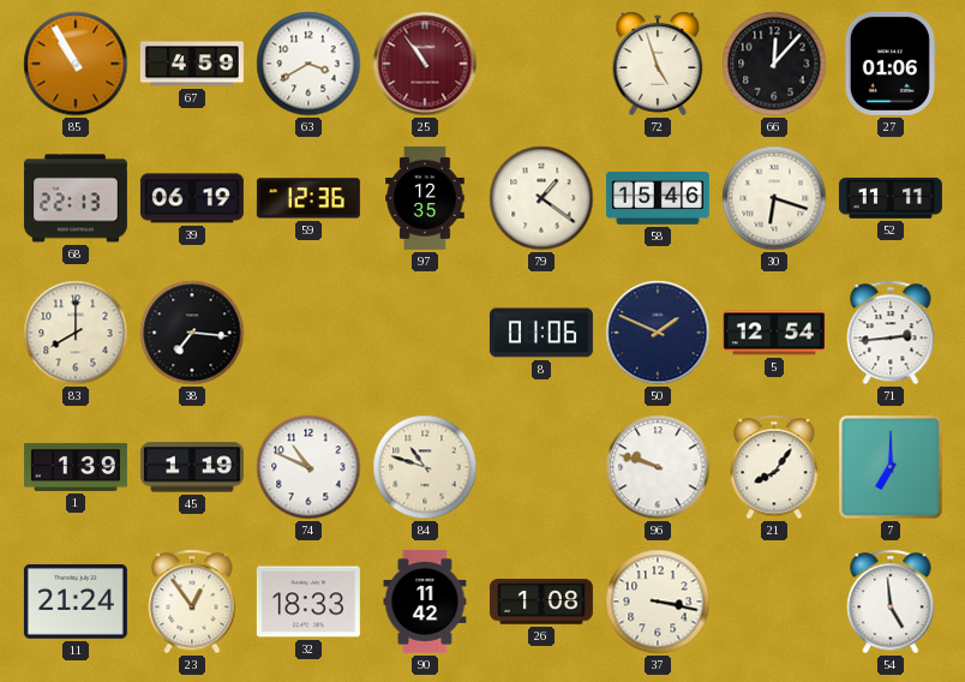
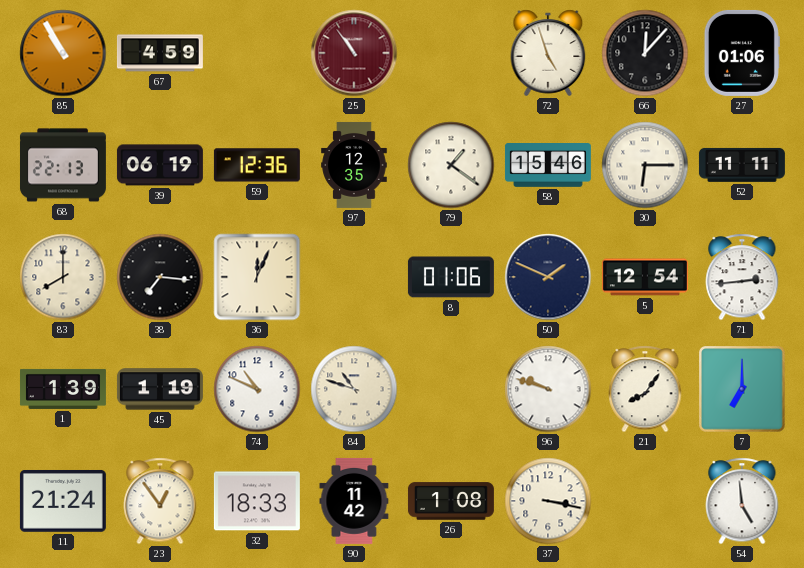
63: 3:40 -> none (308, 64)
30: 6:18 -> 6:15 (645, 165)
36: none -> 12:04 (257, 277)
